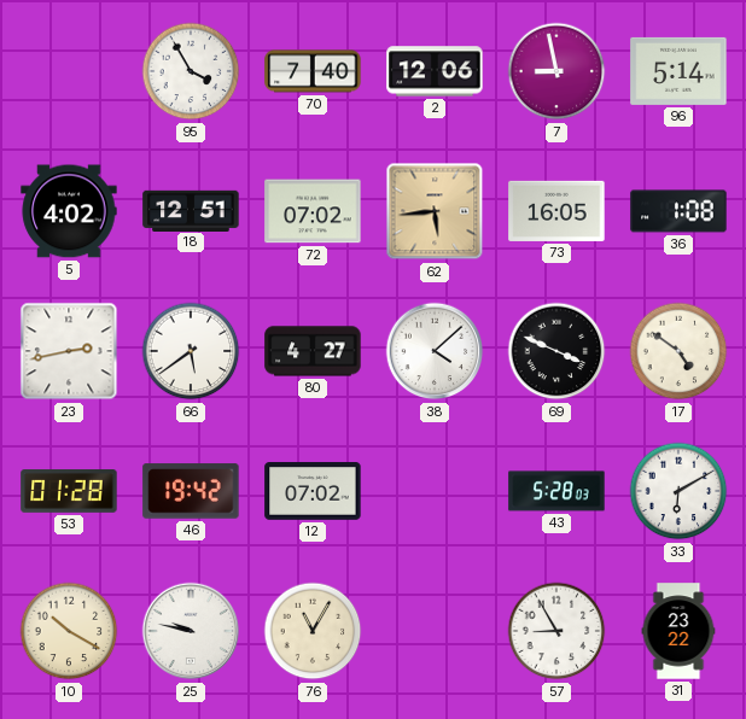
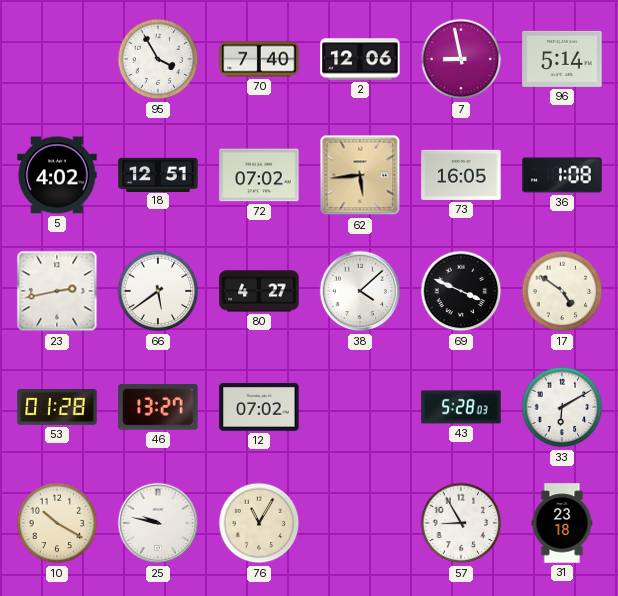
46: 19:42 -> 13:27 (158, 407)
31: 23:22 -> 23:18 (562, 523)
